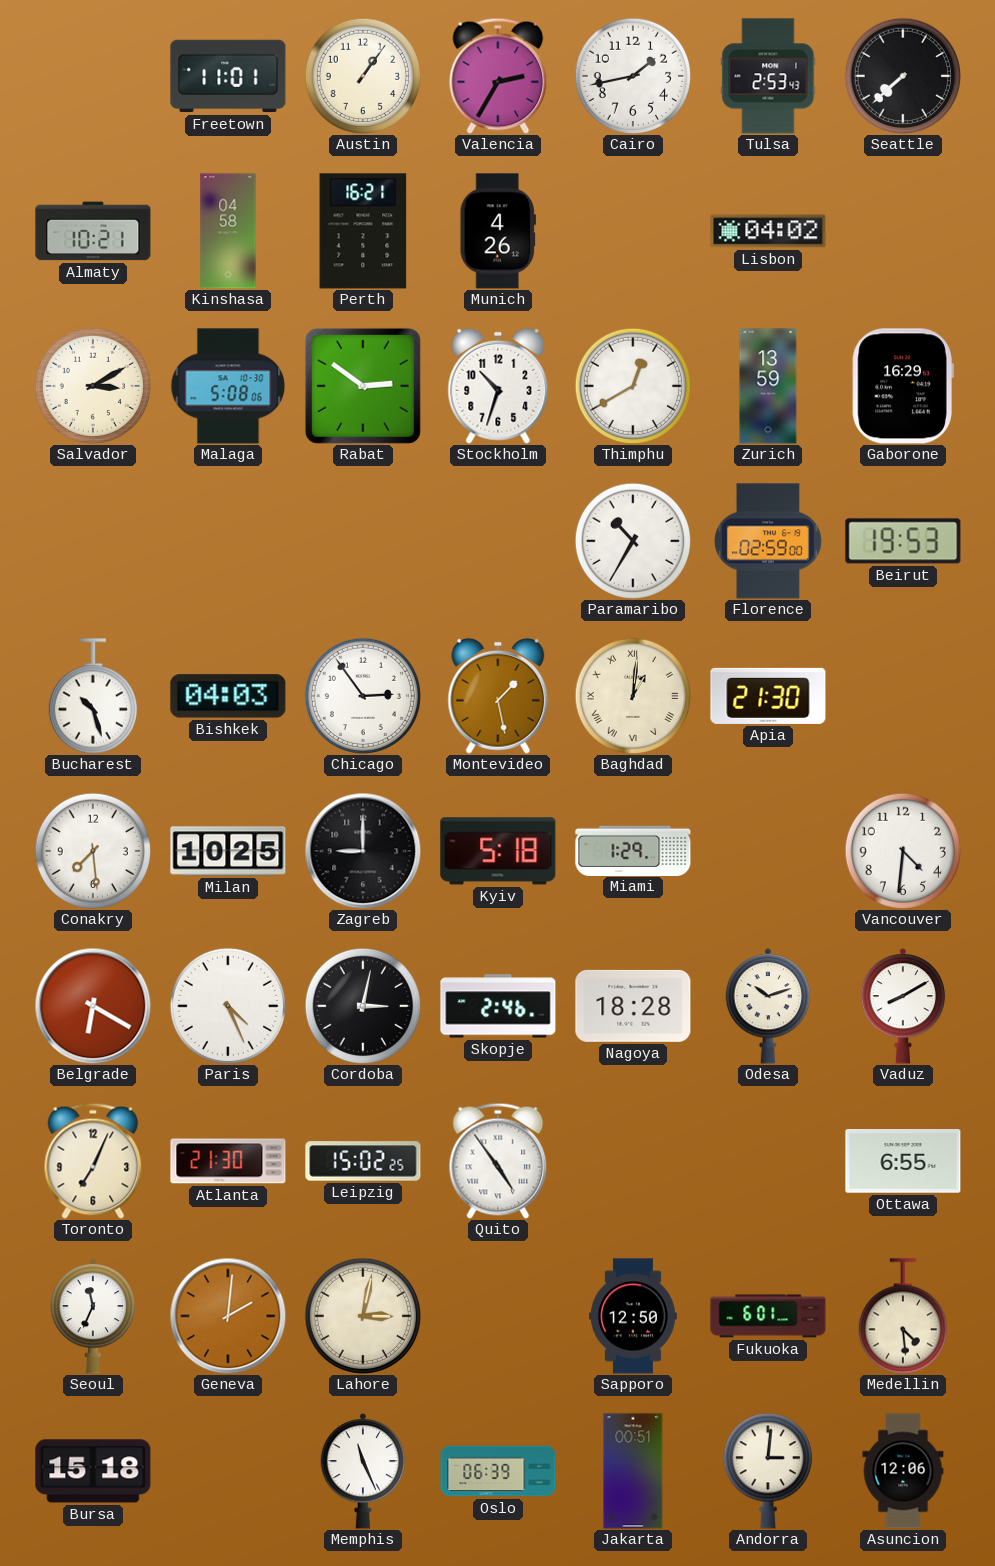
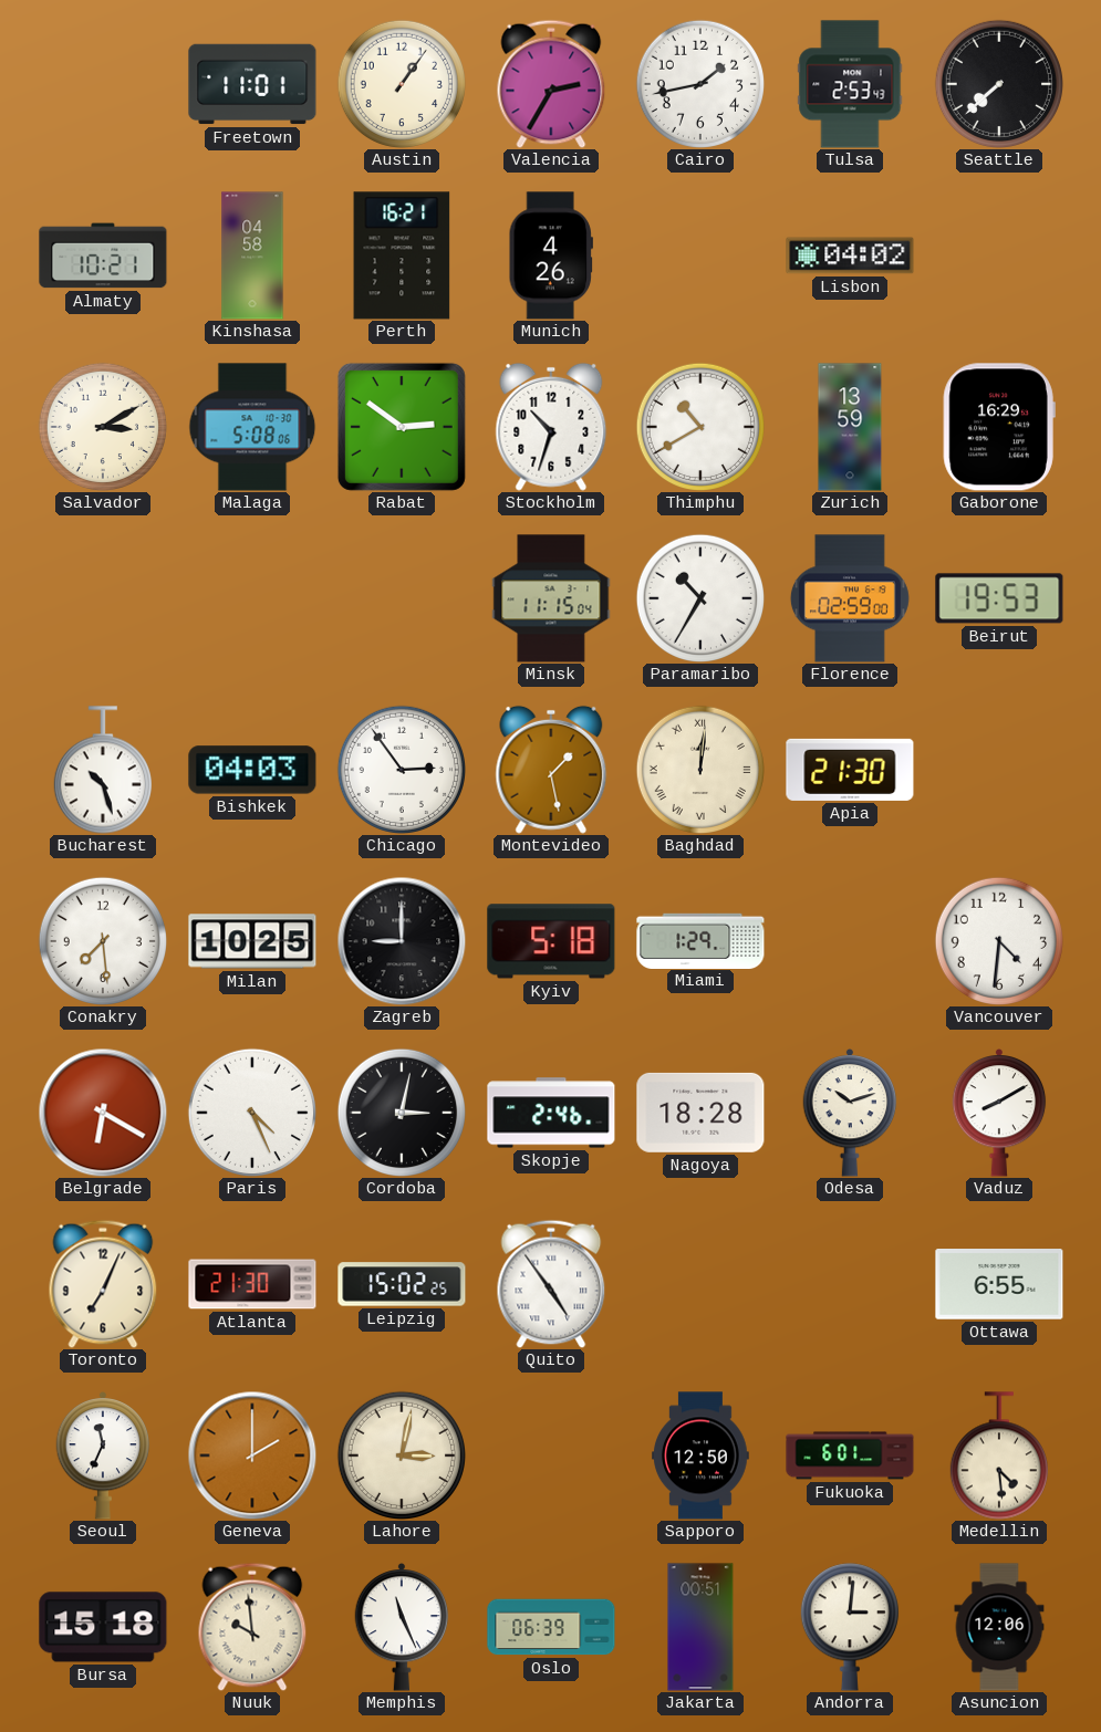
Thimphu: 12:40 -> 10:40 (699, 426)
Minsk: none -> 11:15 (551, 598)
Baghdad: 1:01 -> 12:01 (699, 769)
Geneva: 2:01 -> 2:00 (252, 1455)
Nuuk: none -> 9:59 (252, 1627)
